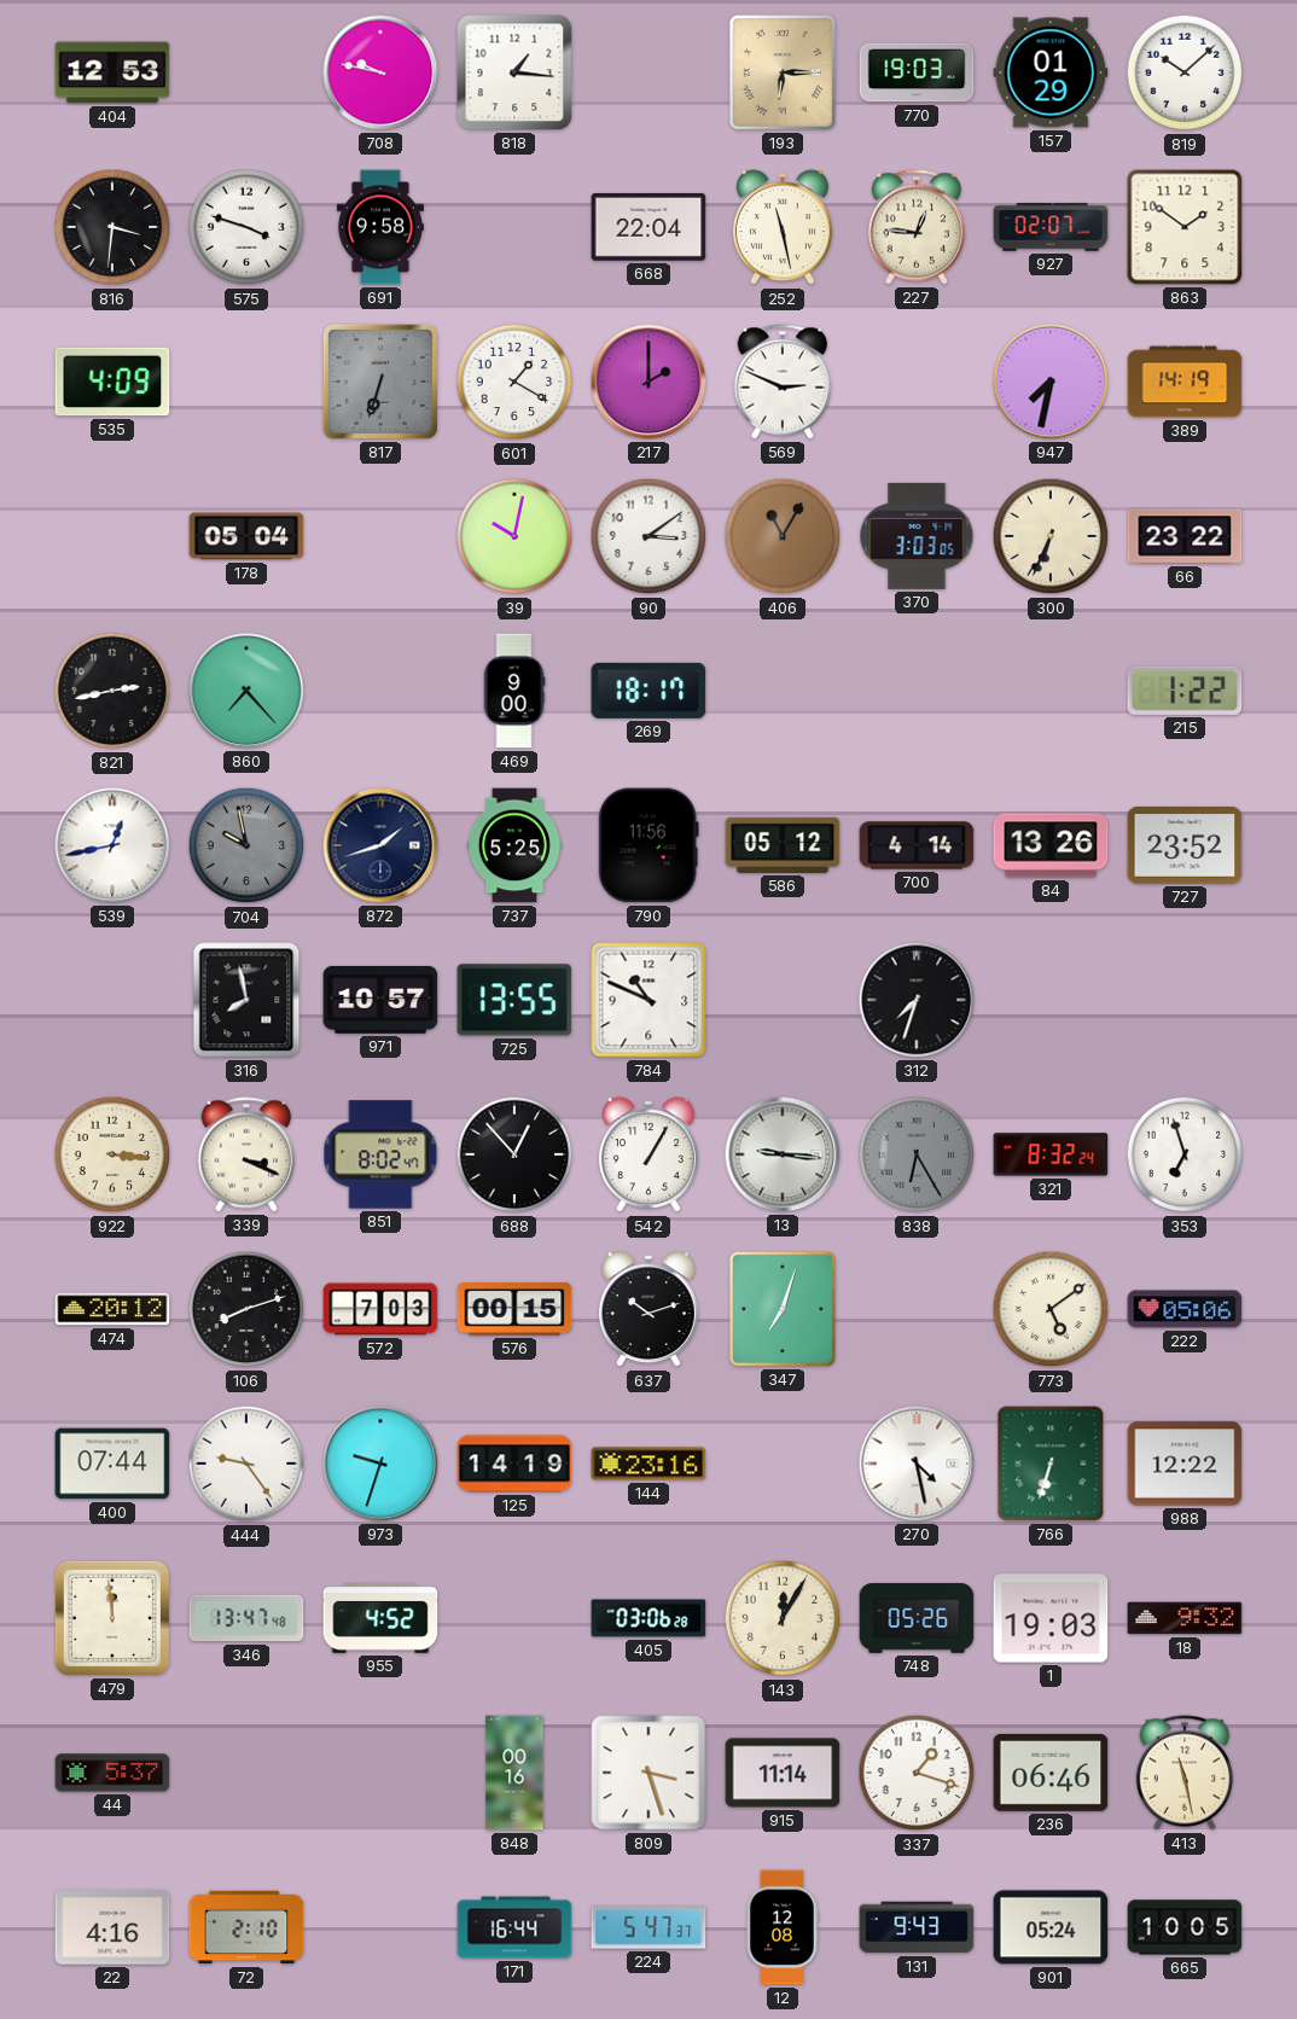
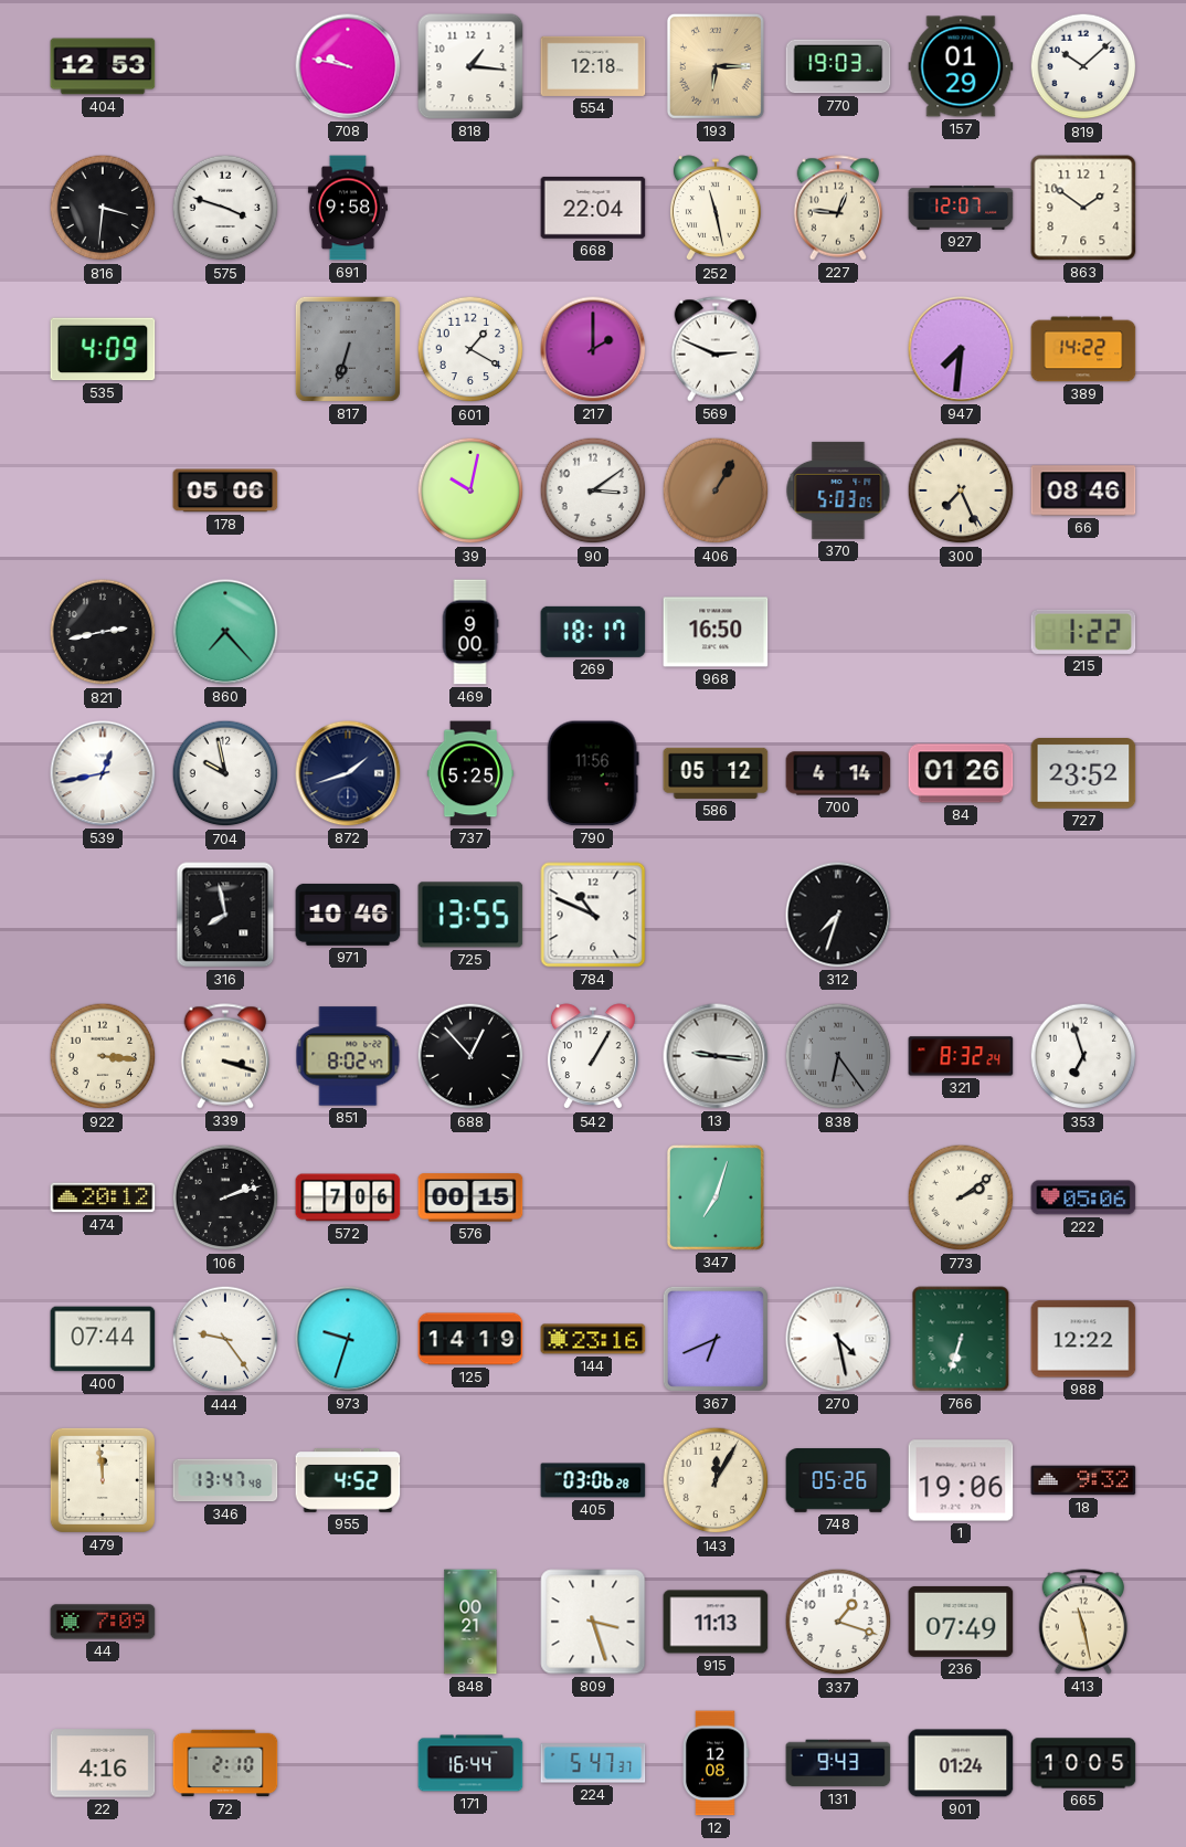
554: none -> 12:18 (593, 66)
927: 02:07 -> 12:07 (961, 208)
947: 7:32 -> 7:31 (961, 349)
389: 14:19 -> 14:22 (1083, 349)
178: 05:04 -> 05:06 (225, 490)
406: 11:05 -> 1:05 (716, 490)
370: 3:03 -> 5:03 (838, 490)
300: 6:34 -> 7:26 (961, 490)
66: 23:22 -> 08:46 (1083, 490)
968: none -> 16:50 (716, 632)
704 dial: grey -> white (225, 773)
84: 13:26 -> 01:26 (961, 773)
971: 10:57 -> 10:46 (348, 915)
339: 3:19 -> 3:18 (225, 1056)
838: 6:25 -> 6:24 (838, 1056)
106: 8:12 -> 2:12 (225, 1197)
572: 7:03 -> 7:06 (348, 1197)
637: 10:12 -> none (648, 1310)
773: 5:09 -> 2:09 (961, 1197)
367: none -> 6:41 (716, 1339)
1: 19:03 -> 19:06 (961, 1480)
44: 5:37 -> 7:09 (103, 1622)
848: 00:16 -> 00:21 (470, 1622)
915: 11:14 -> 11:13 (716, 1622)
236: 06:46 -> 07:49 (961, 1622)
901: 05:24 -> 01:24 (961, 1763)
